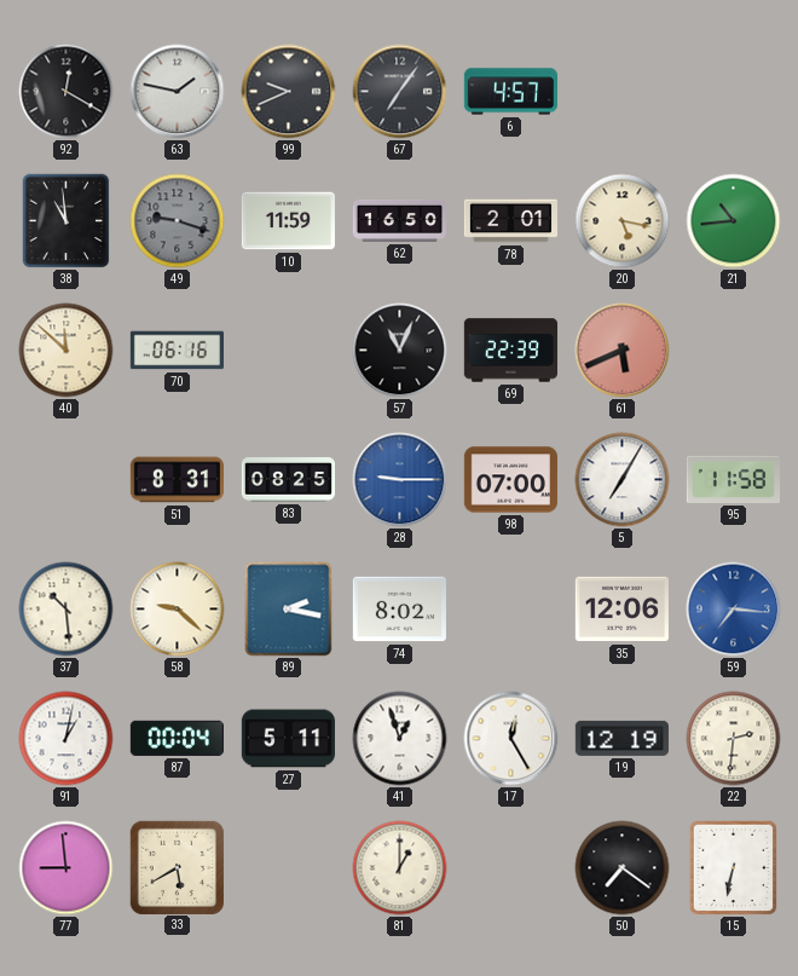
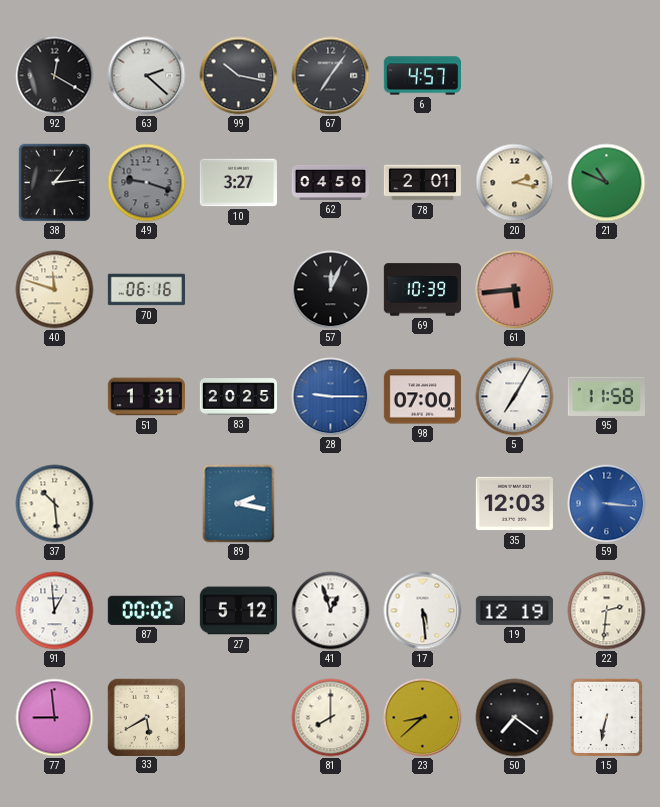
63: 1:47 -> 2:22 (147, 76)
99: 9:41 -> 10:17 (239, 76)
38: 10:59 -> 1:14 (55, 183)
10: 11:59 -> 3:27 (238, 183)
62: 16:50 -> 04:50 (330, 182)
20: 5:17 -> 2:17 (515, 183)
21: 10:44 -> 10:49 (607, 183)
40: 11:52 -> 11:48 (55, 290)
57: 11:04 -> 12:04 (331, 290)
69: 22:39 -> 10:39 (422, 290)
61: 5:41 -> 5:44 (515, 290)
51: 8:31 -> 1:31 (146, 397)
83: 08:25 -> 20:25 (238, 397)
58: 9:22 -> none (178, 610)
74: 8:02 -> none (399, 610)
35: 12:06 -> 12:03 (514, 504)
59: 7:16 -> 3:16 (607, 504)
91: 1:02 -> 12:59 (55, 611)
87: 00:04 -> 00:02 (146, 610)
27: 5:11 -> 5:12 (238, 611)
17: 12:25 -> 5:29 (423, 611)
81: 1:00 -> 8:00 (331, 718)
23: none -> 8:38 (423, 718)
